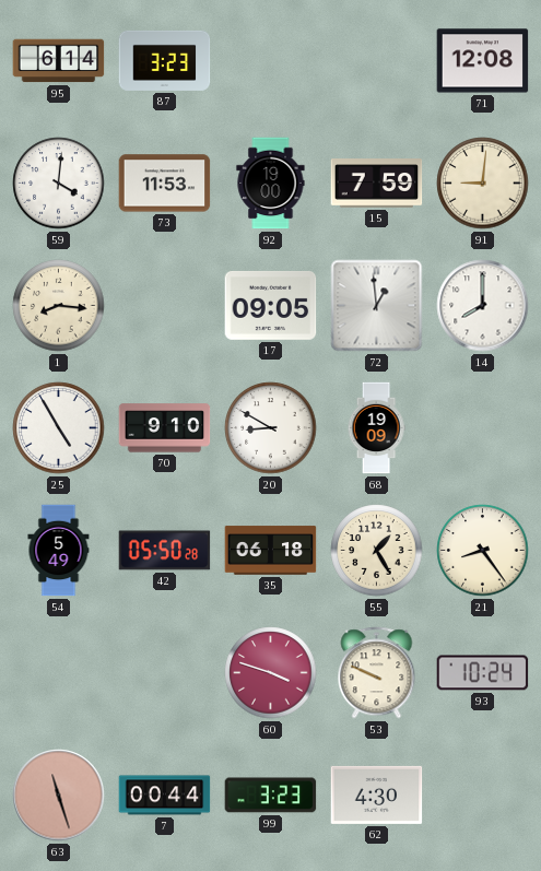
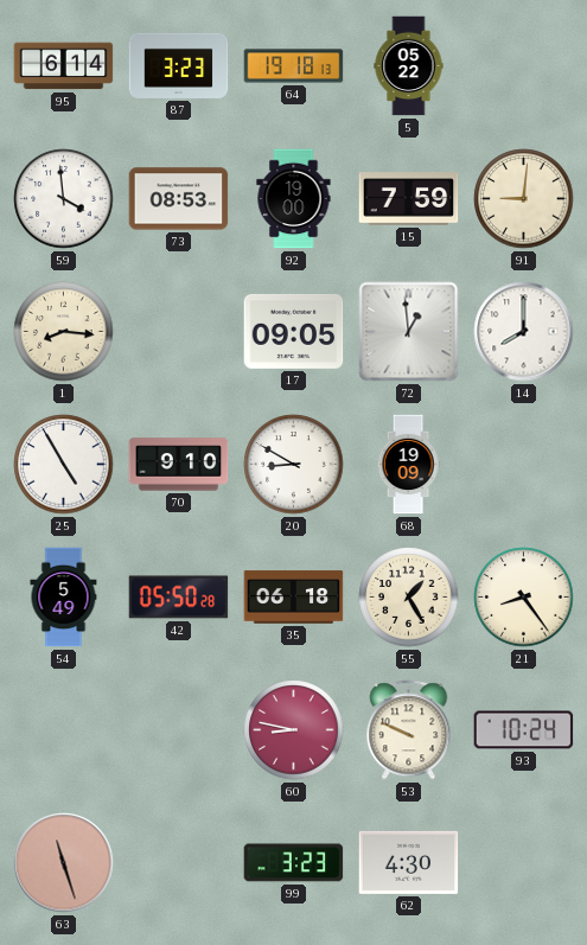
64: none -> 19:18 (294, 66)
5: none -> 05:22 (409, 66)
71: 12:08 -> none (483, 61)
59: 4:01 -> 3:59 (64, 199)
73: 11:53 -> 08:53 (179, 199)
60: 3:48 -> 8:47 (294, 730)
7: 00:44 -> none (165, 796)
